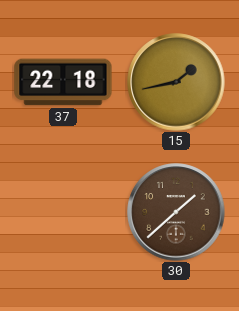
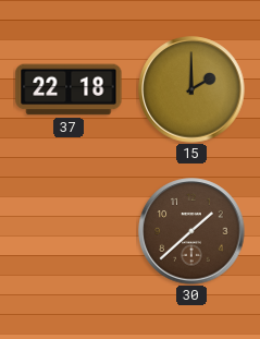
15: 1:43 -> 2:00 (191, 89)
